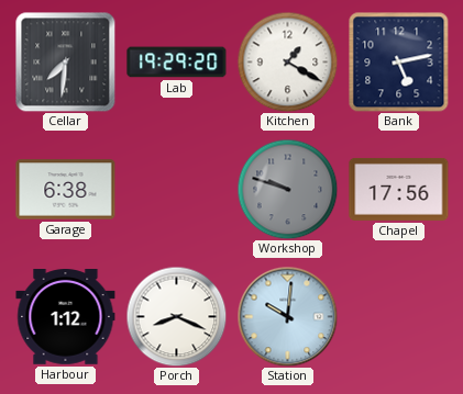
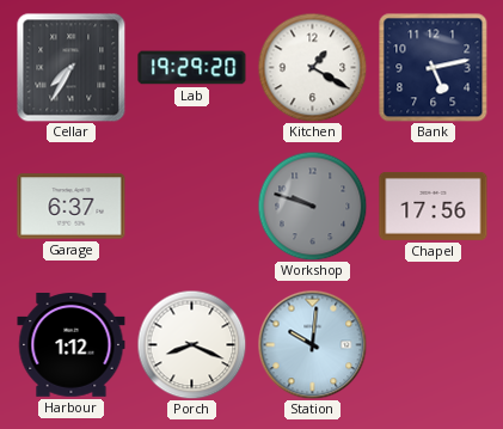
Cellar: 7:31 -> 7:35 (70, 67)
Garage: 6:38 -> 6:37 (72, 207)
